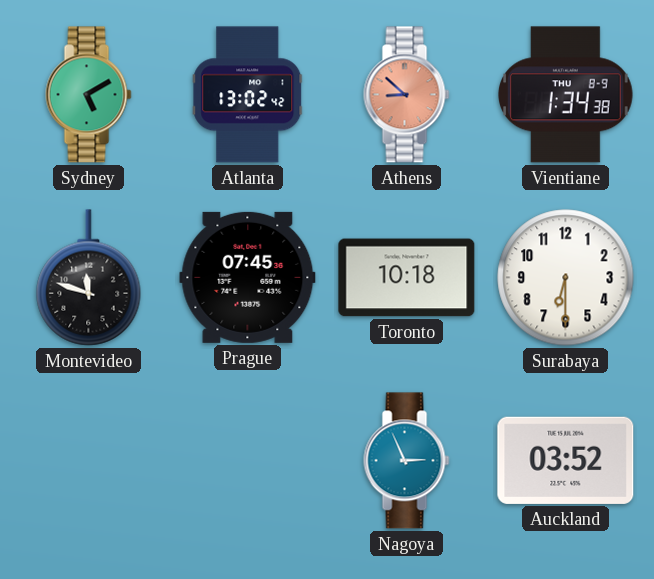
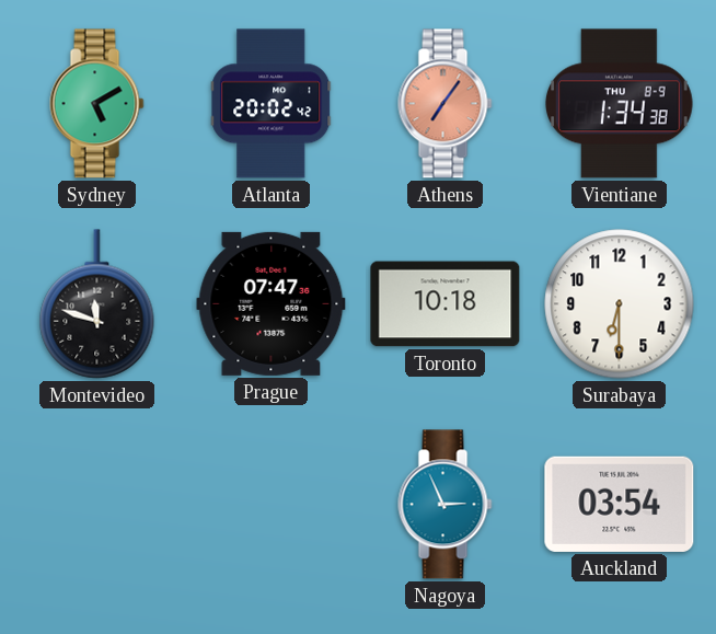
Atlanta: 13:02 -> 20:02 (272, 104)
Athens: 8:52 -> 7:06 (446, 104)
Prague: 07:45 -> 07:47 (272, 303)
Auckland: 03:52 -> 03:54 (620, 504)
